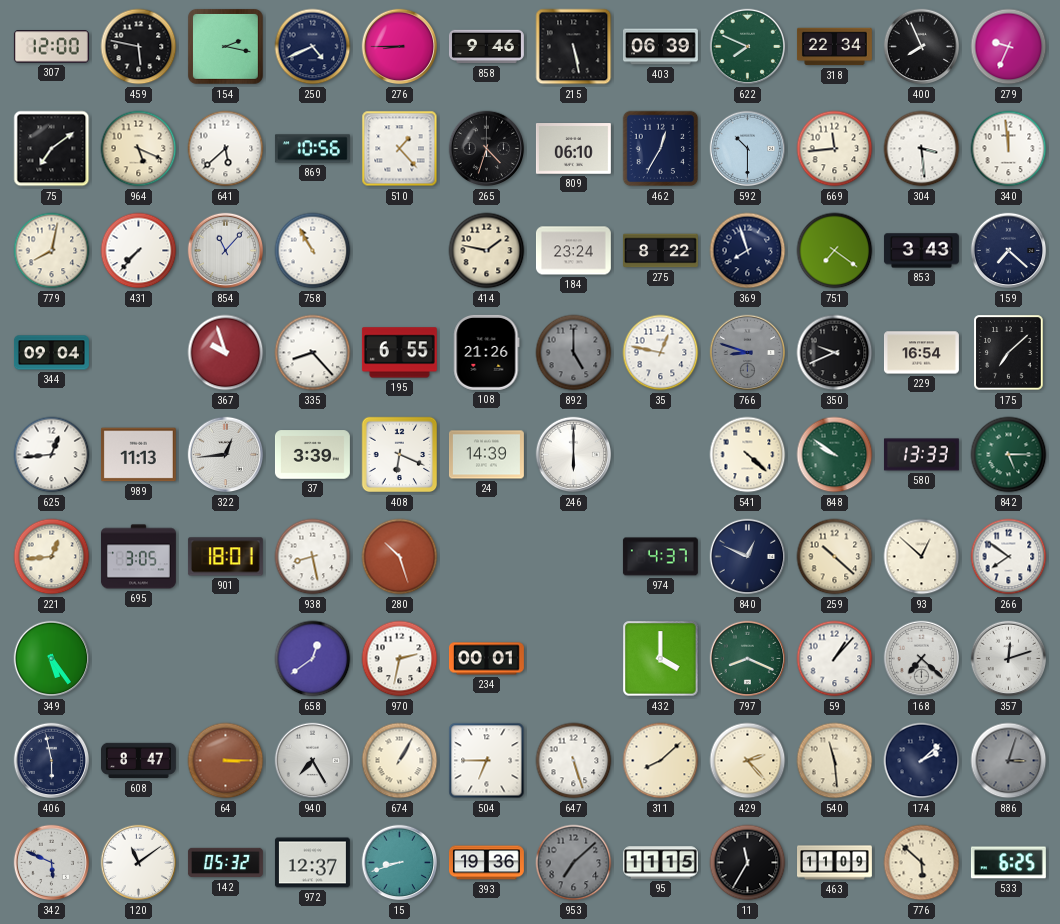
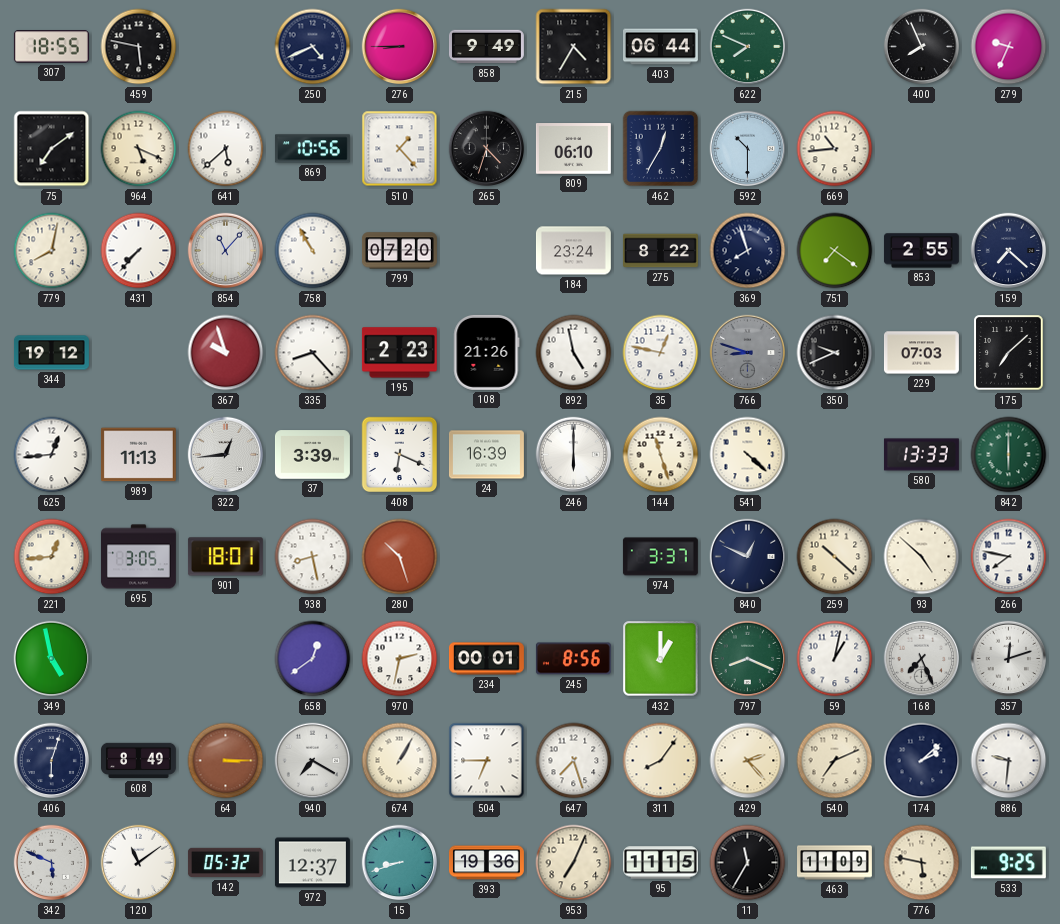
307: 12:00 -> 18:55 (51, 47)
154: 2:17 -> none (225, 46)
858: 9:46 -> 9:49 (486, 47)
215: 5:28 -> 4:35 (574, 47)
403: 06:39 -> 06:44 (661, 47)
318: 22:34 -> none (834, 47)
669: 11:44 -> 10:44 (835, 149)
304: 3:29 -> none (922, 149)
340: 11:59 -> none (1009, 149)
799: none -> 07:20 (399, 251)
414: 1:47 -> none (487, 251)
853: 3:43 -> 2:55 (921, 251)
344: 09:04 -> 19:12 (51, 353)
195: 6:55 -> 2:23 (399, 353)
892: 5:00 -> 4:58 (574, 353)
892 dial: grey -> white (574, 353)
229: 16:54 -> 07:03 (921, 353)
24: 14:39 -> 16:39 (486, 455)
144: none -> 11:27 (661, 455)
848: 9:51 -> none (835, 455)
842: 5:15 -> 6:00 (1009, 455)
974: 4:37 -> 3:37 (660, 557)
93: 12:52 -> 4:52 (922, 557)
266: 7:51 -> 7:47 (1009, 557)
349: 5:24 -> 4:58 (52, 659)
245: none -> 8:56 (573, 659)
432: 4:00 -> 1:00 (661, 659)
59: 1:07 -> 1:02 (835, 659)
168: 7:22 -> 7:26 (922, 659)
406: 5:58 -> 6:03 (52, 761)
608: 8:47 -> 8:49 (139, 761)
940: 7:25 -> 7:20 (313, 761)
647: 5:27 -> 7:27 (574, 761)
311: 8:08 -> 8:06 (661, 761)
540: 11:29 -> 7:11 (835, 761)
886: 3:03 -> 9:31 (1009, 761)
886 dial: grey -> white (1009, 761)
953: 7:08 -> 7:04 (574, 863)
953 dial: grey -> cream (574, 863)
776: 5:52 -> 5:47 (922, 863)
533: 6:25 -> 9:25 (1008, 863)
